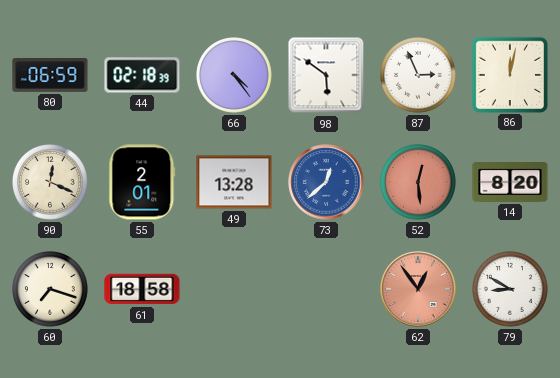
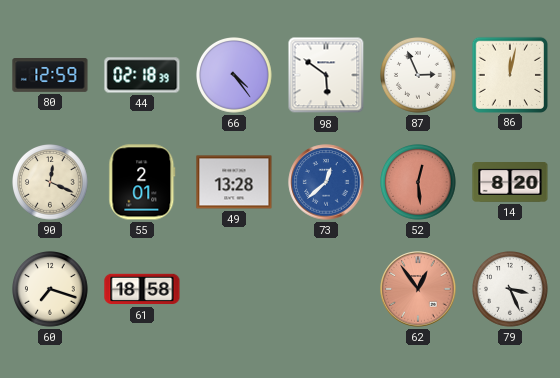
80: 06:59 -> 12:59 (50, 75)
79: 8:50 -> 3:26 (511, 290)
